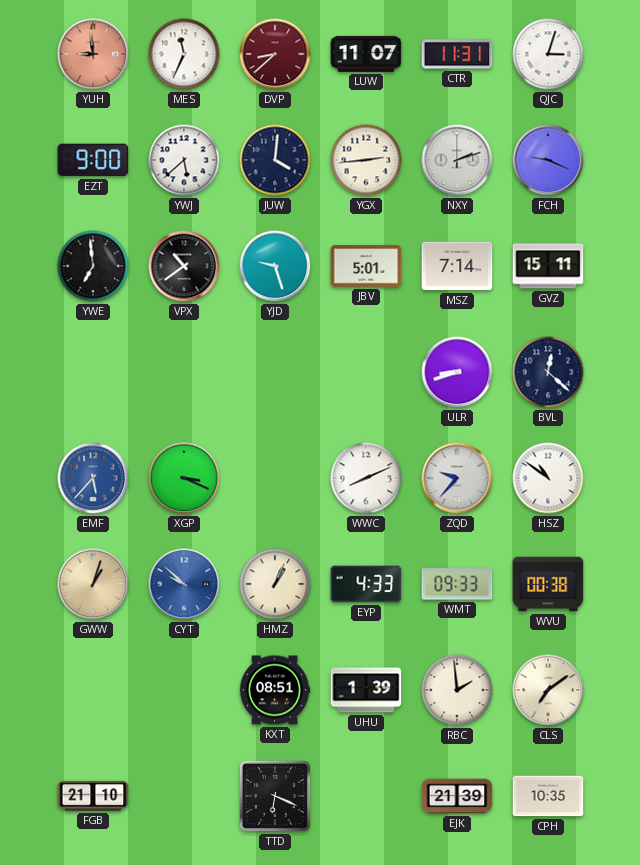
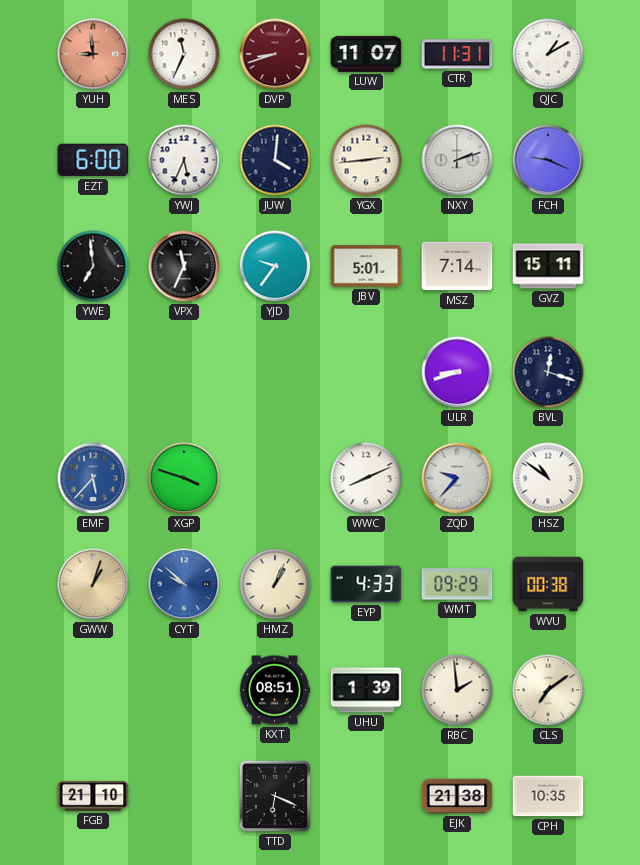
DVP: 8:38 -> 8:42 (275, 54)
QJC: 3:03 -> 1:10 (548, 54)
EZT: 9:00 -> 6:00 (93, 160)
YWJ: 5:38 -> 5:34 (184, 160)
VPX: 10:39 -> 11:34 (184, 266)
YJD: 9:27 -> 9:36 (275, 266)
BVL: 12:22 -> 12:18 (548, 372)
XGP: 3:19 -> 3:48 (184, 478)
WMT: 09:33 -> 09:29 (457, 584)
EJK: 21:39 -> 21:38 (457, 796)
